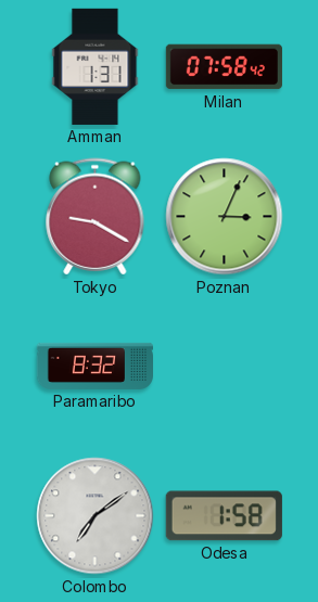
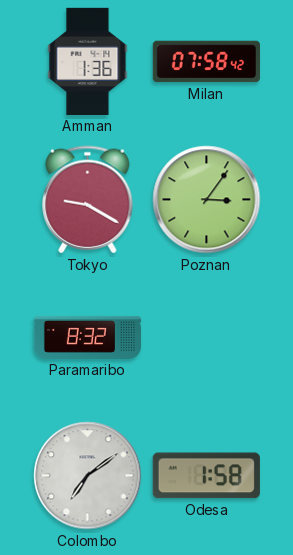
Amman: 1:31 -> 1:36 (88, 61)
Poznan: 3:04 -> 3:06 (207, 200)
